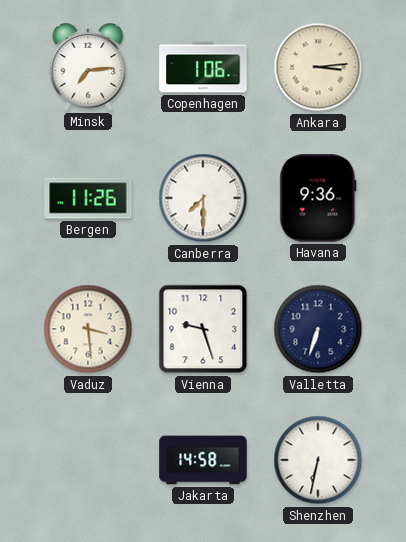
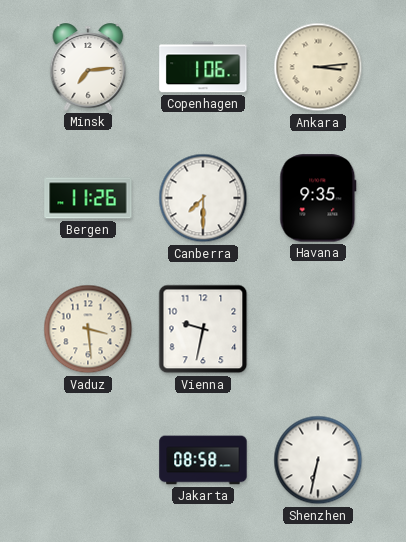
Havana: 9:36 -> 9:35 (318, 198)
Vienna: 9:27 -> 9:32 (203, 329)
Valletta: 6:33 -> none (318, 329)
Jakarta: 14:58 -> 08:58 (203, 460)
